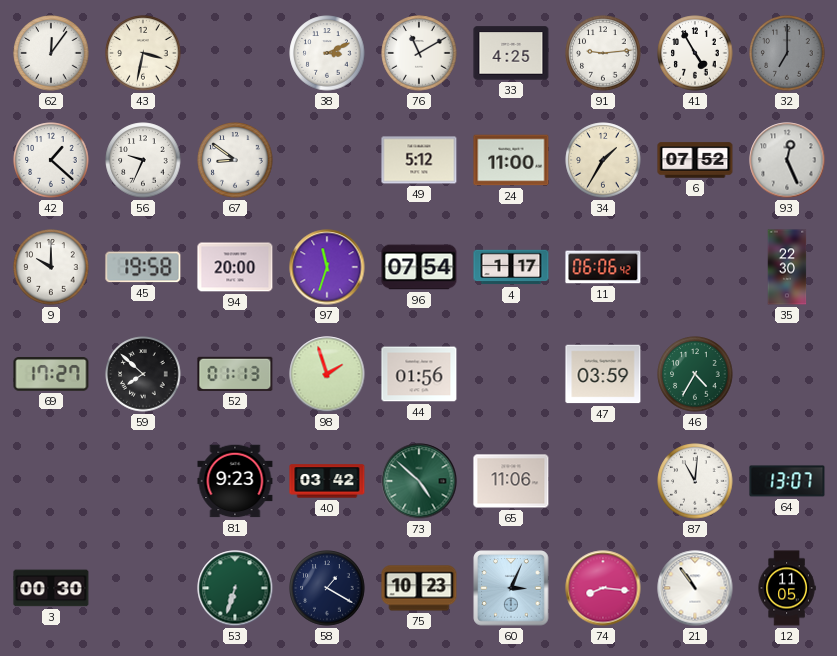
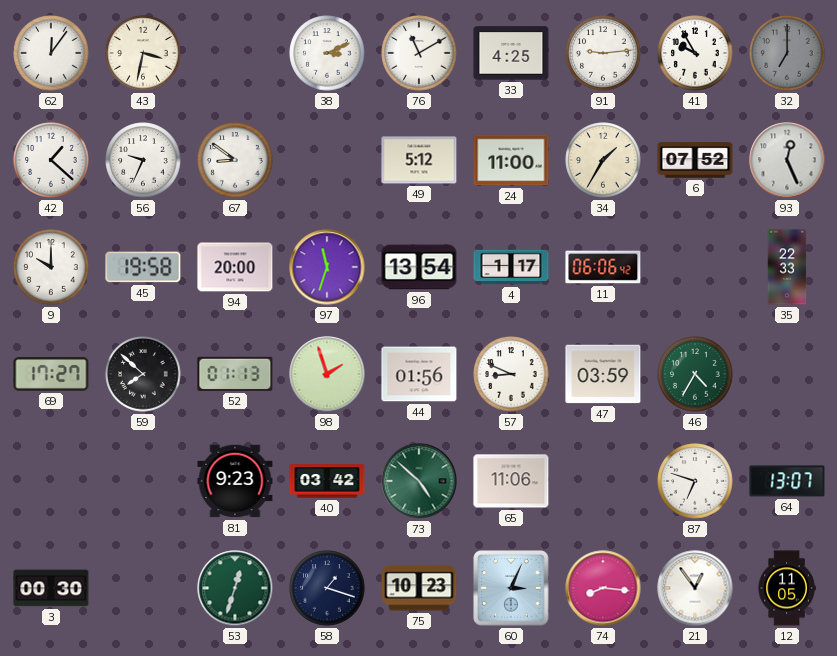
41: 4:55 -> 9:55 (695, 53)
96: 07:54 -> 13:54 (419, 267)
35: 22:30 -> 22:33 (787, 267)
57: none -> 8:49 (511, 374)
87: 11:01 -> 6:48 (695, 481)
53: 6:33 -> 12:33 (235, 588)
58: 1:20 -> 1:18 (327, 588)
21: 10:54 -> 12:54 (695, 588)
